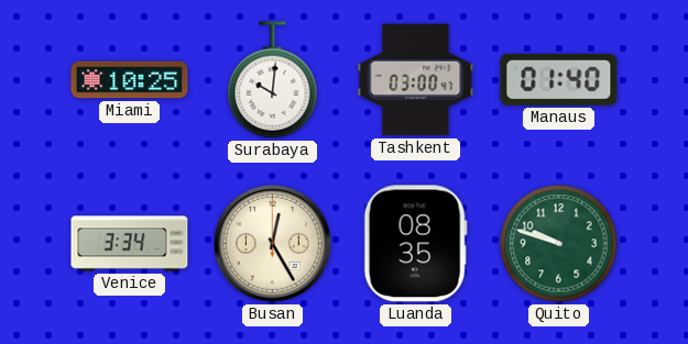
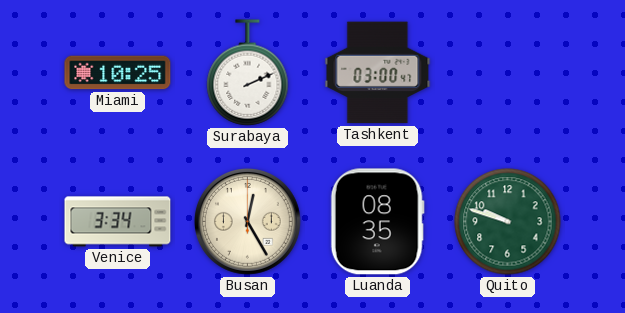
Surabaya: 10:01 -> 2:11 (248, 73)
Manaus: 01:40 -> none (559, 79)
